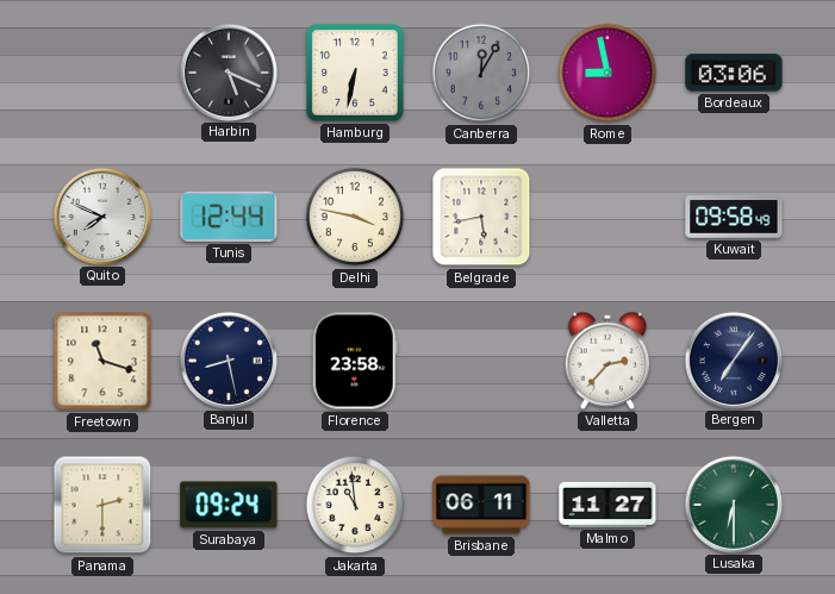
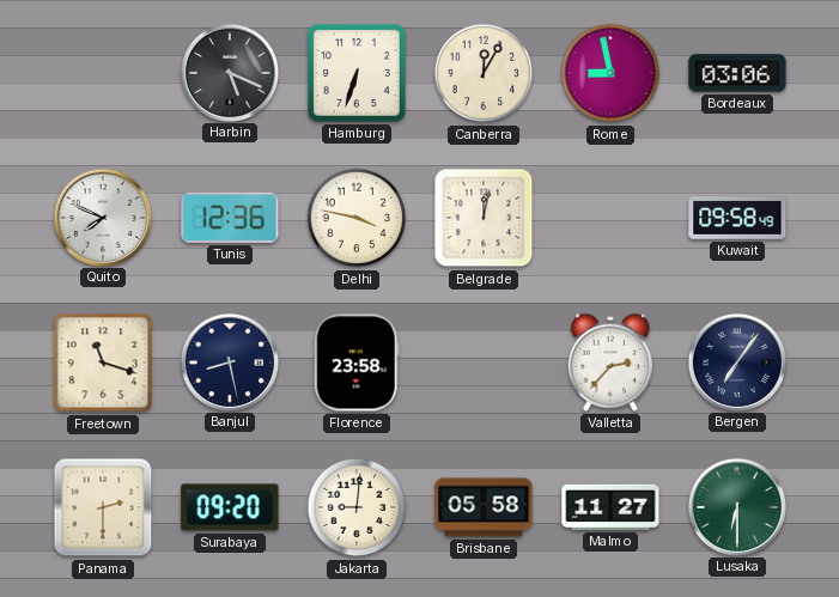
Hamburg: 6:32 -> 6:33 (357, 73)
Canberra dial: grey -> cream (484, 73)
Tunis: 12:44 -> 12:36 (230, 218)
Belgrade: 5:43 -> 12:02 (484, 218)
Surabaya: 09:24 -> 09:20 (230, 507)
Jakarta: 10:59 -> 9:01 (357, 507)
Brisbane: 06:11 -> 05:58 (484, 507)
